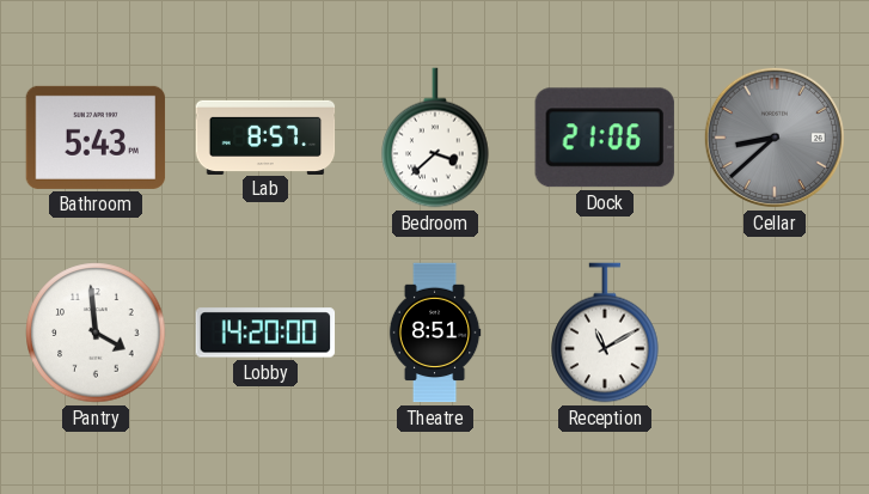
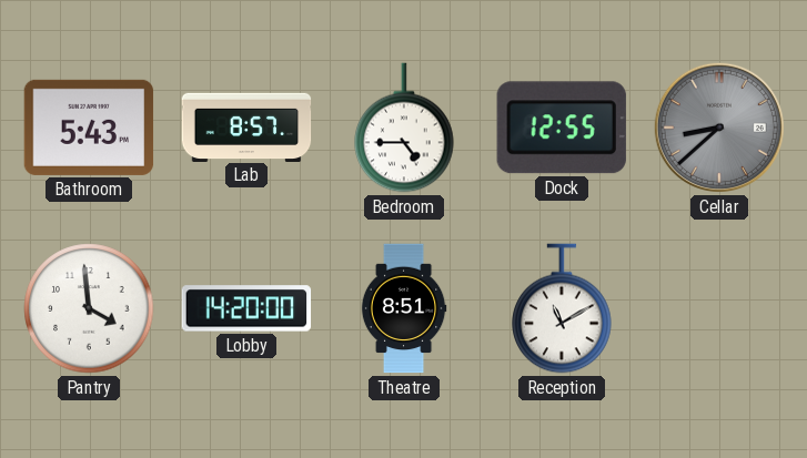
Bedroom: 3:38 -> 4:45 (404, 128)
Dock: 21:06 -> 12:55 (562, 128)
